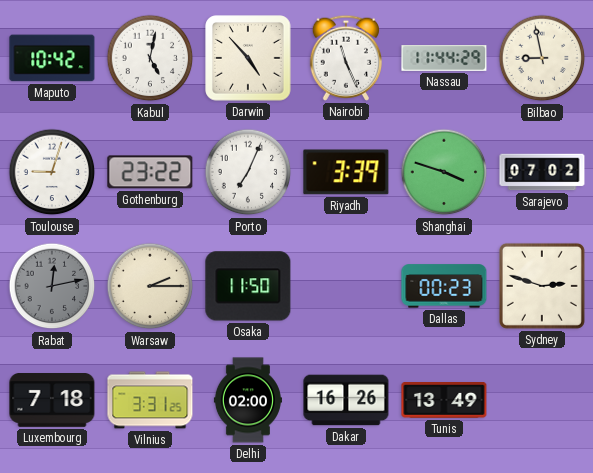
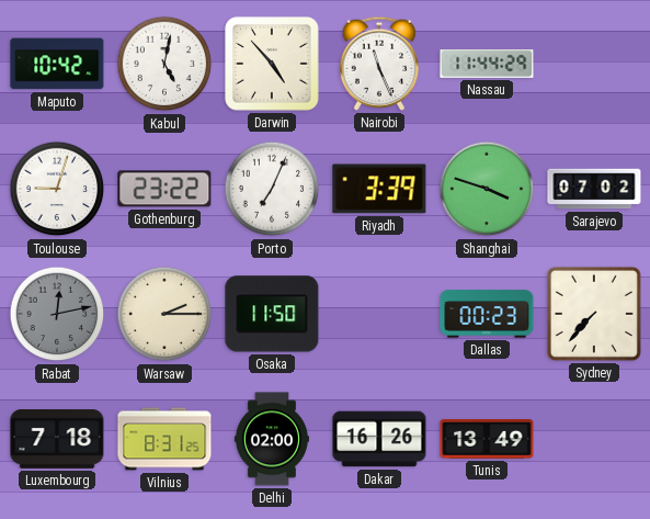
Bilbao: 8:58 -> none (542, 58)
Sydney: 2:48 -> 7:37 (594, 314)
Vilnius: 3:31 -> 8:31 (164, 439)
